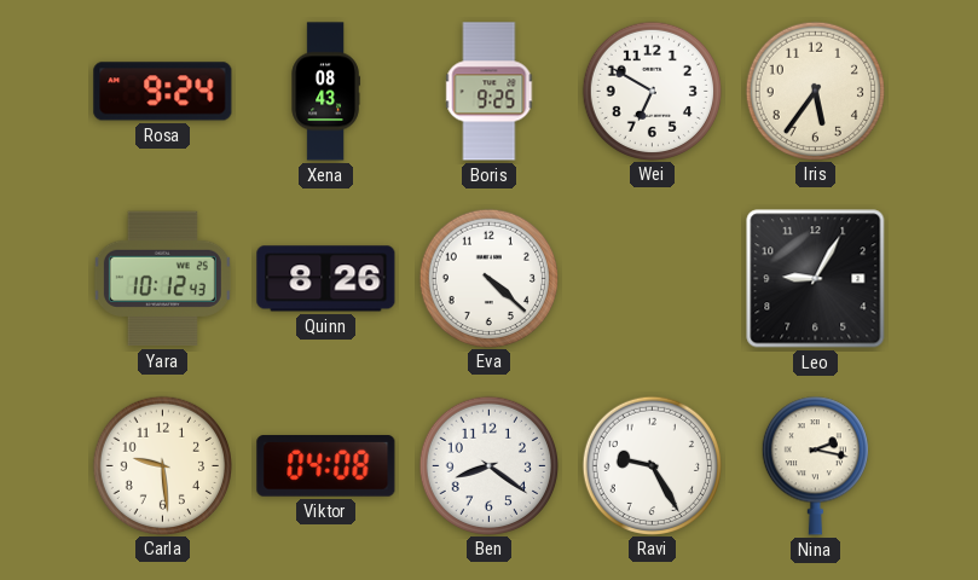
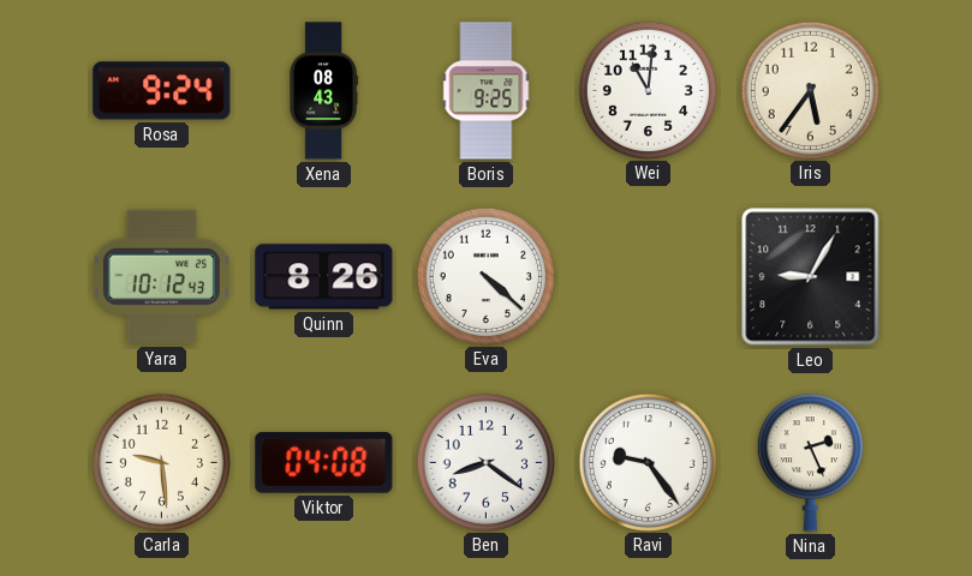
Wei: 6:50 -> 11:01 (648, 90)
Ravi: 9:25 -> 9:24 (648, 462)
Nina: 2:17 -> 2:26 (810, 463)
